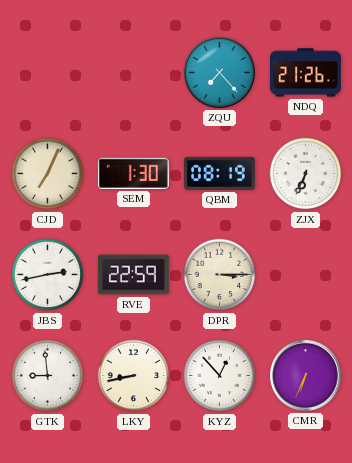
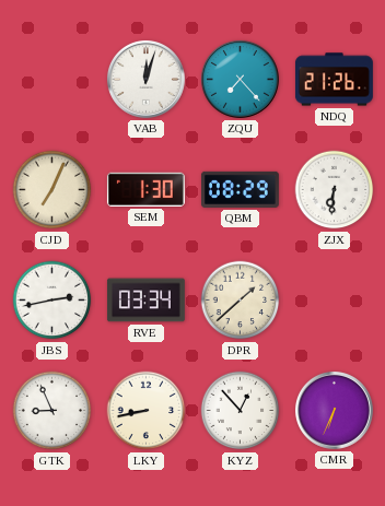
VAB: none -> 12:03 (145, 79)
QBM: 08:19 -> 08:29 (240, 189)
ZJX: 6:34 -> 6:31 (335, 190)
RVE: 22:59 -> 03:34 (145, 301)
DPR: 3:15 -> 1:38 (241, 301)
GTK: 8:59 -> 8:56 (52, 411)
